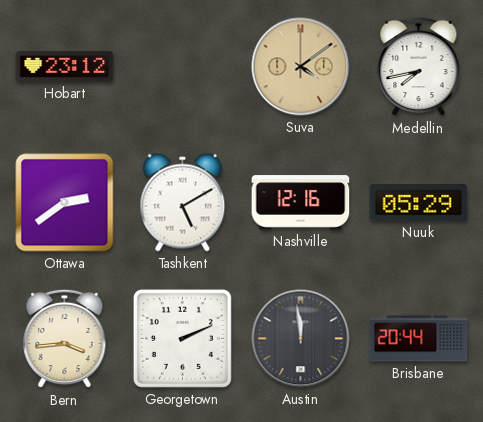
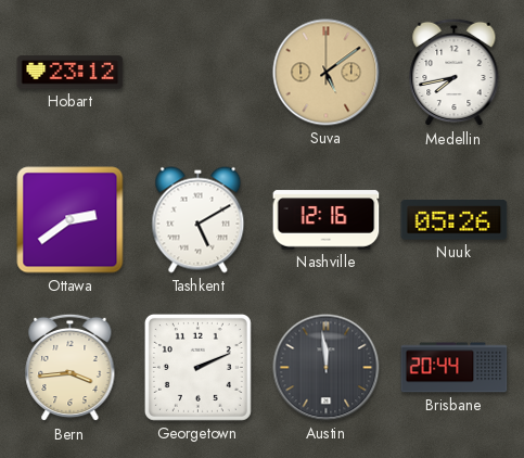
Suva: 4:09 -> 5:09 (327, 73)
Nuuk: 05:29 -> 05:26 (455, 220)
